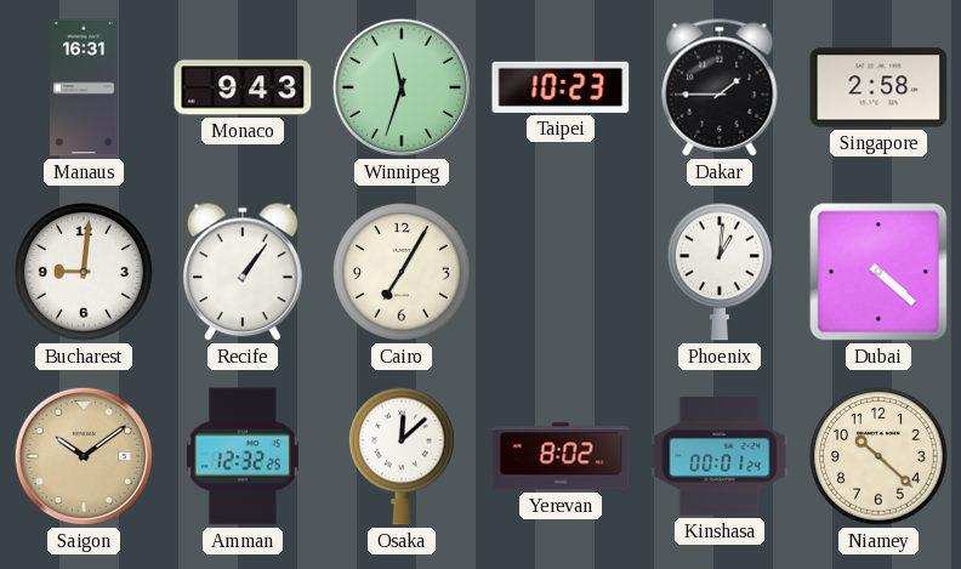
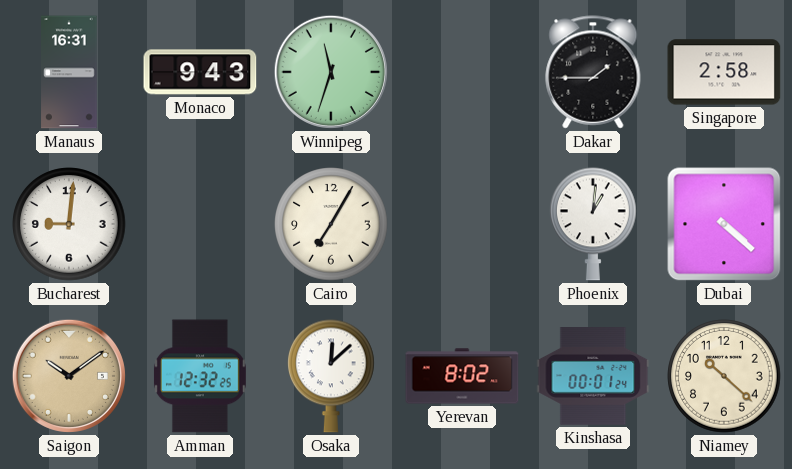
Taipei: 10:23 -> none (561, 87)
Recife: 1:06 -> none (244, 272)
